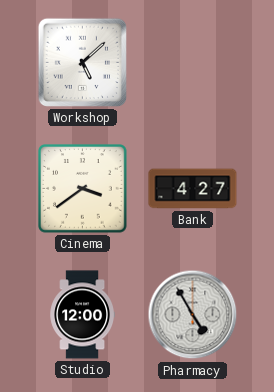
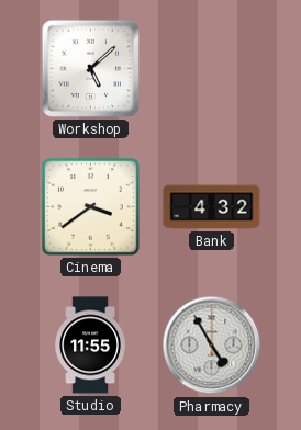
Bank: 4:27 -> 4:32 (212, 207)
Studio: 12:00 -> 11:55 (90, 346)
